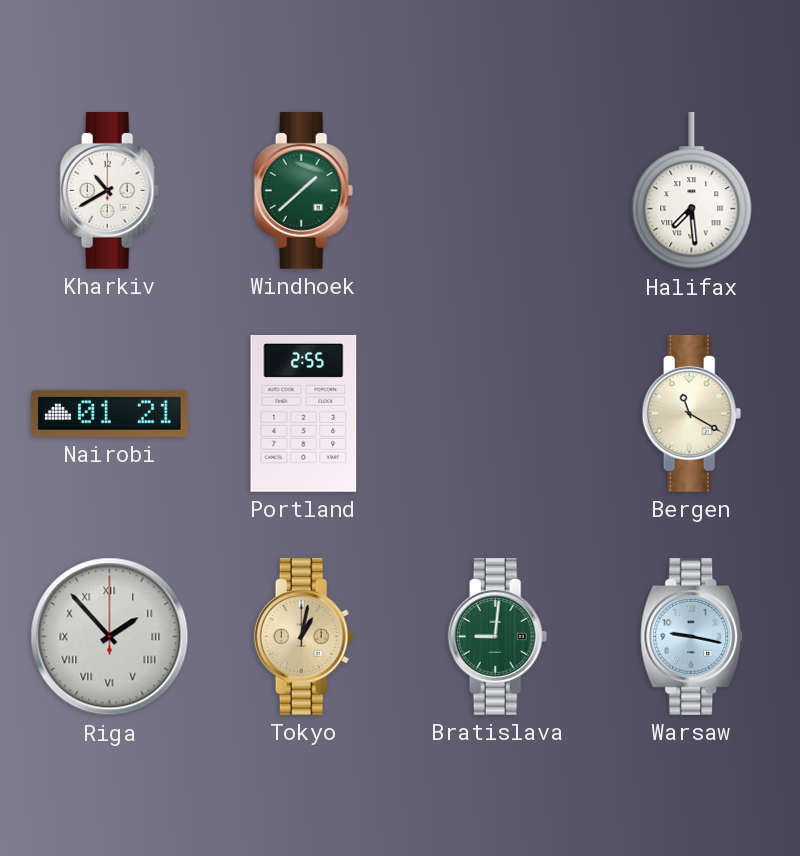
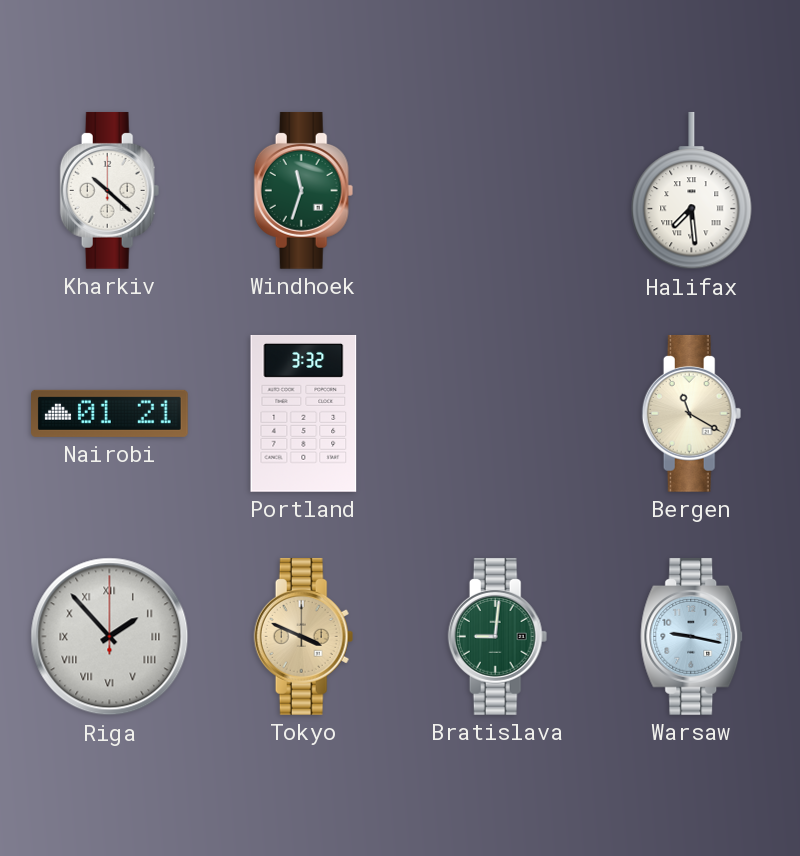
Kharkiv: 10:40 -> 10:22 (110, 190)
Windhoek: 1:38 -> 11:33 (304, 190)
Portland: 2:55 -> 3:32 (304, 413)
Tokyo: 1:02 -> 3:49 (304, 636)
